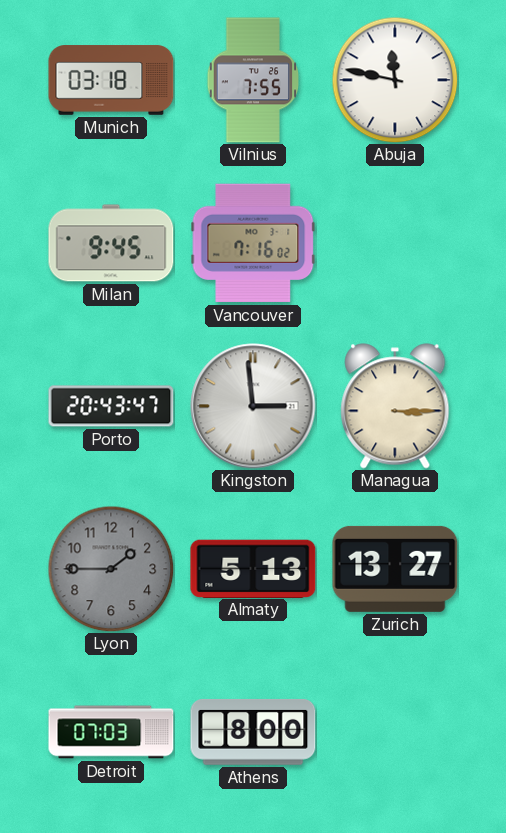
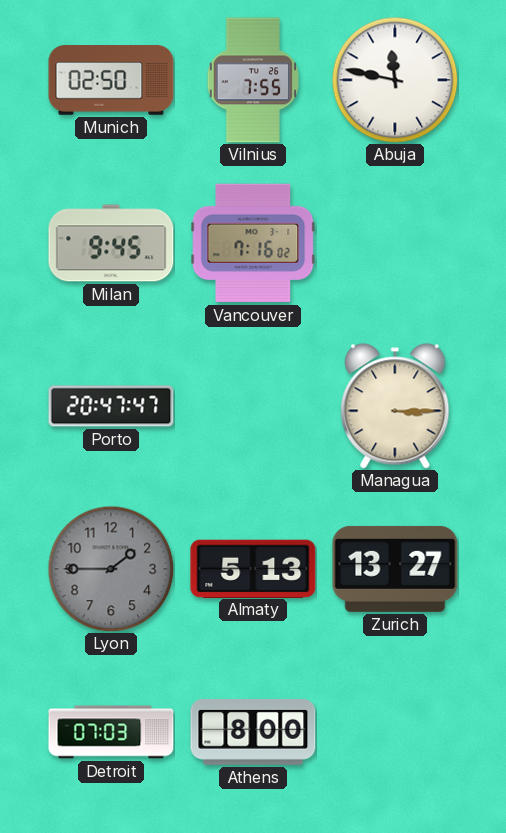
Munich: 03:18 -> 02:50 (111, 80)
Porto: 20:43 -> 20:47 (111, 406)
Kingston: 2:59 -> none (253, 406)
